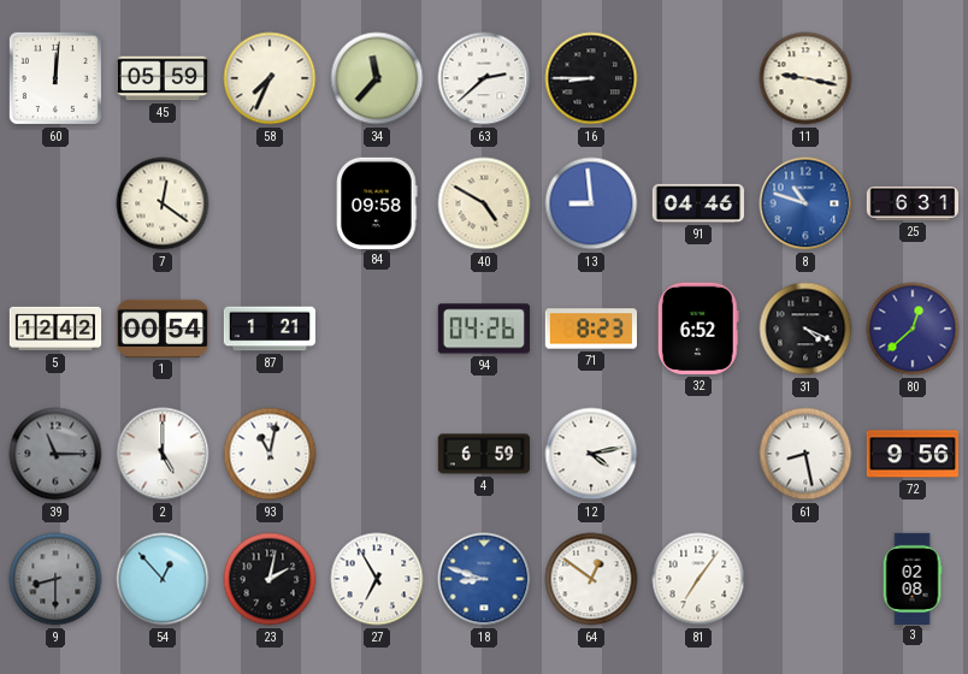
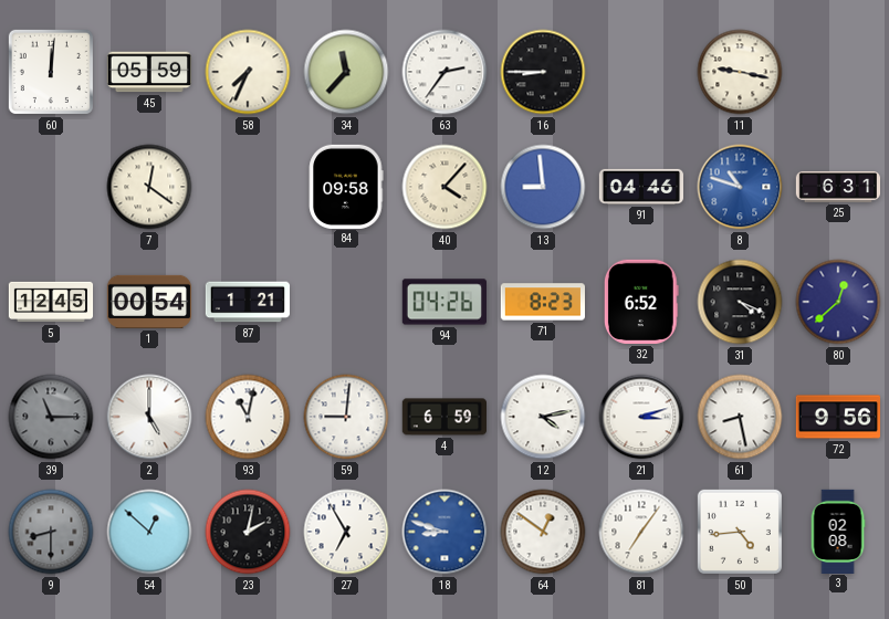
63: 2:38 -> 2:36 (445, 72)
40: 4:50 -> 4:07 (445, 187)
5: 12:42 -> 12:45 (51, 302)
59: none -> 9:01 (346, 417)
21: none -> 3:12 (641, 417)
54: 12:53 -> 12:52 (149, 532)
50: none -> 4:44 (740, 532)
